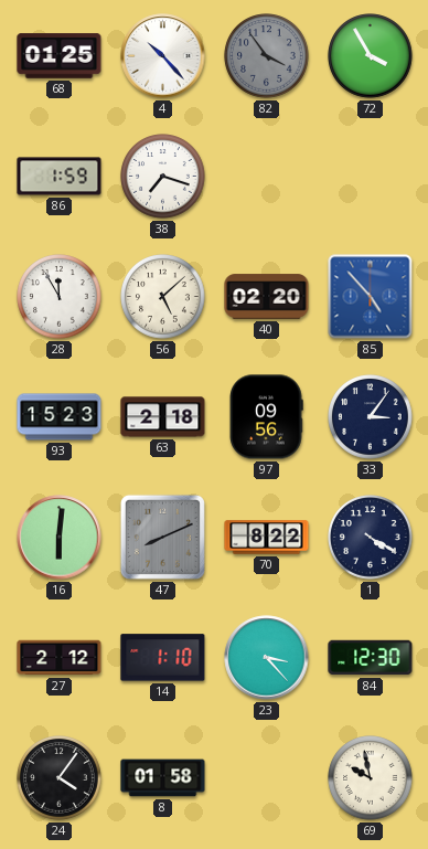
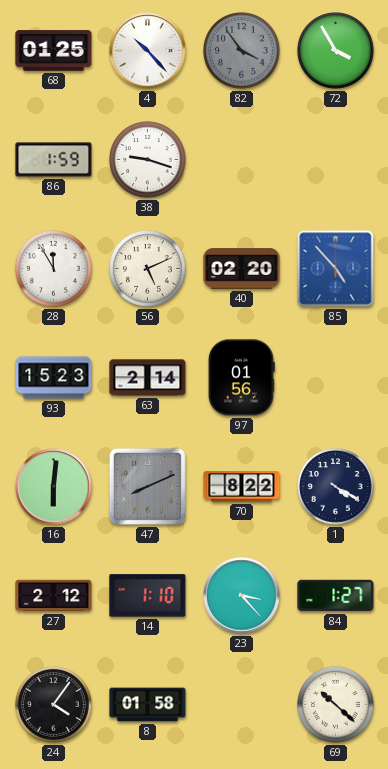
38: 7:18 -> 9:18 (148, 160)
56: 5:08 -> 5:11 (148, 269)
63: 2:18 -> 2:14 (148, 378)
97: 09:56 -> 01:56 (241, 378)
33: 3:06 -> none (371, 417)
84: 12:30 -> 1:27 (336, 596)
69: 9:58 -> 10:22 (336, 705)
